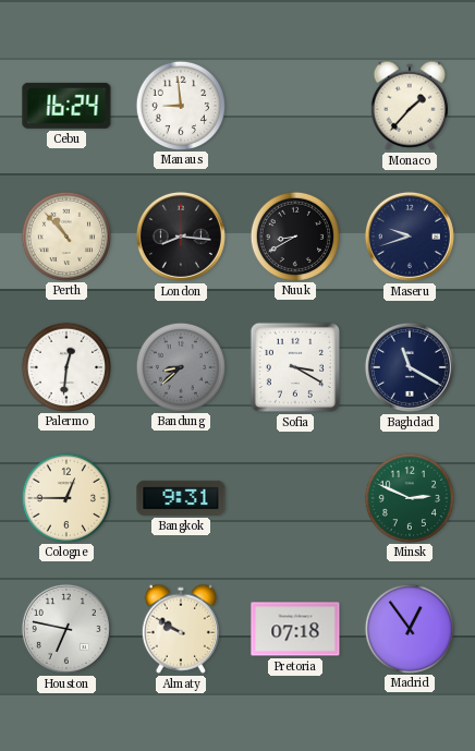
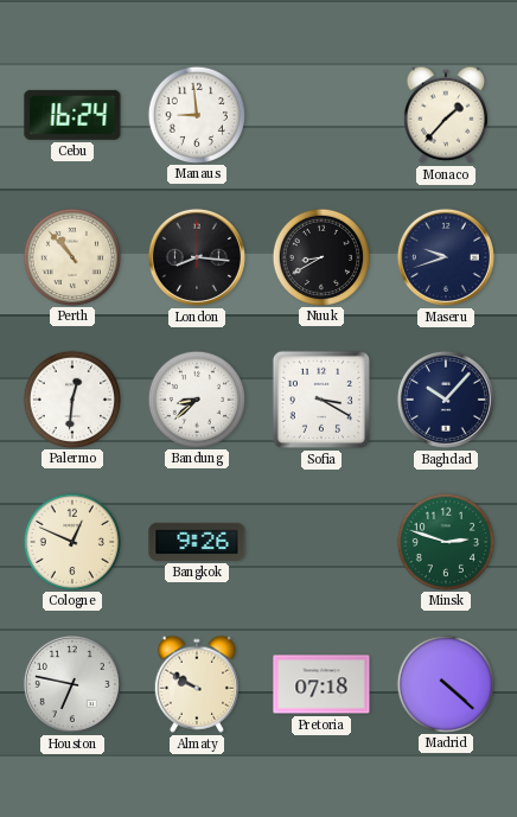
Bandung dial: grey -> white (196, 398)
Baghdad: 11:20 -> 10:07 (446, 400)
Cologne: 12:45 -> 12:49 (71, 541)
Bangkok: 9:31 -> 9:26 (197, 542)
Minsk: 2:49 -> 2:48 (445, 541)
Madrid: 12:54 -> 4:22 (445, 683)
